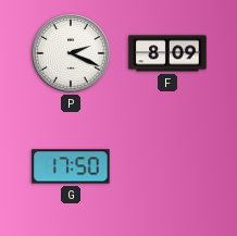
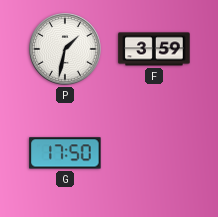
P: 2:19 -> 1:32 (65, 49)
F: 8:09 -> 3:59 (154, 49)
